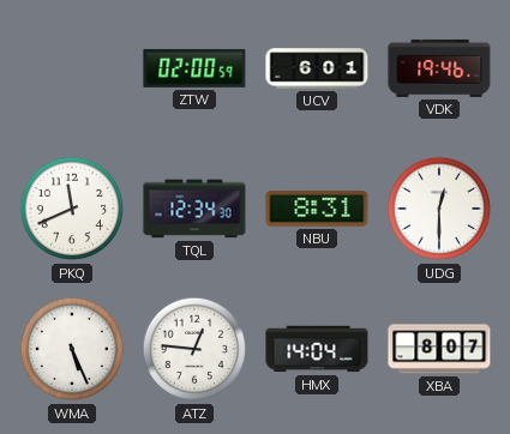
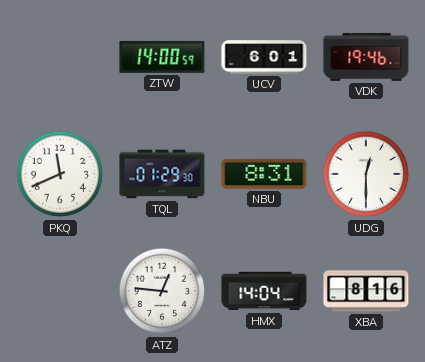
ZTW: 02:00 -> 14:00 (162, 57)
TQL: 12:34 -> 01:29 (162, 174)
WMA: 5:26 -> none (72, 349)
XBA: 8:07 -> 8:16 (366, 291)
